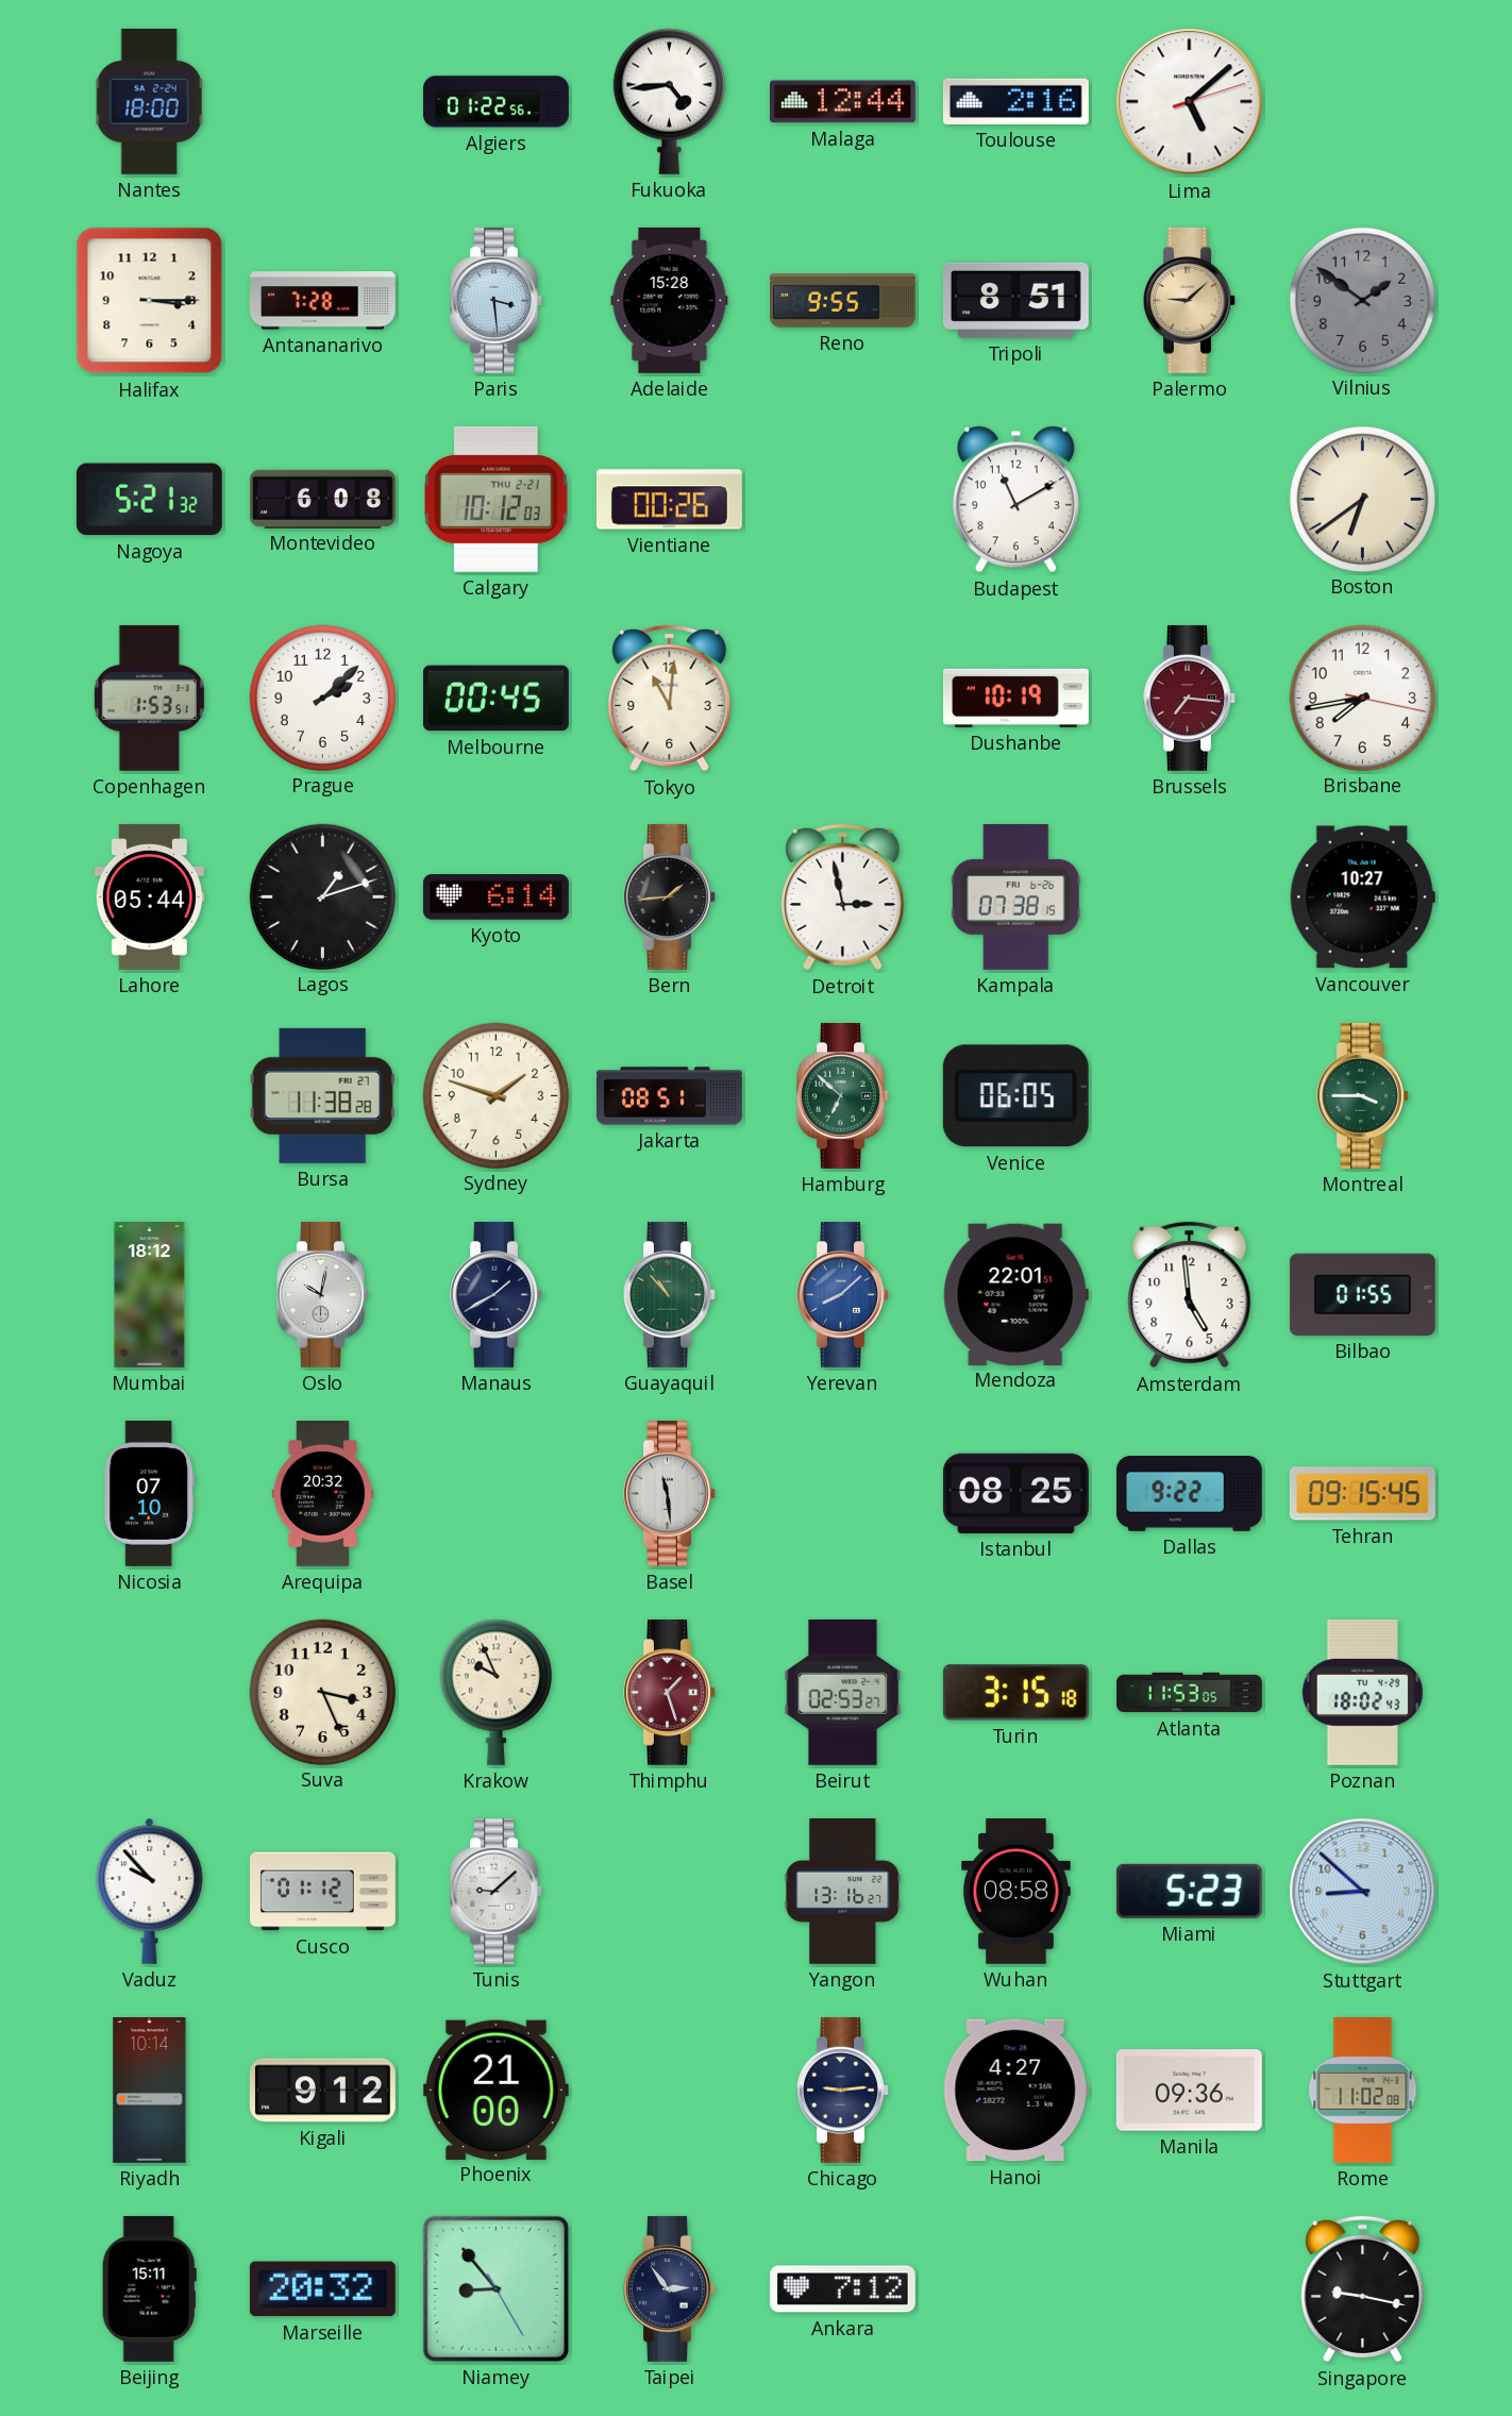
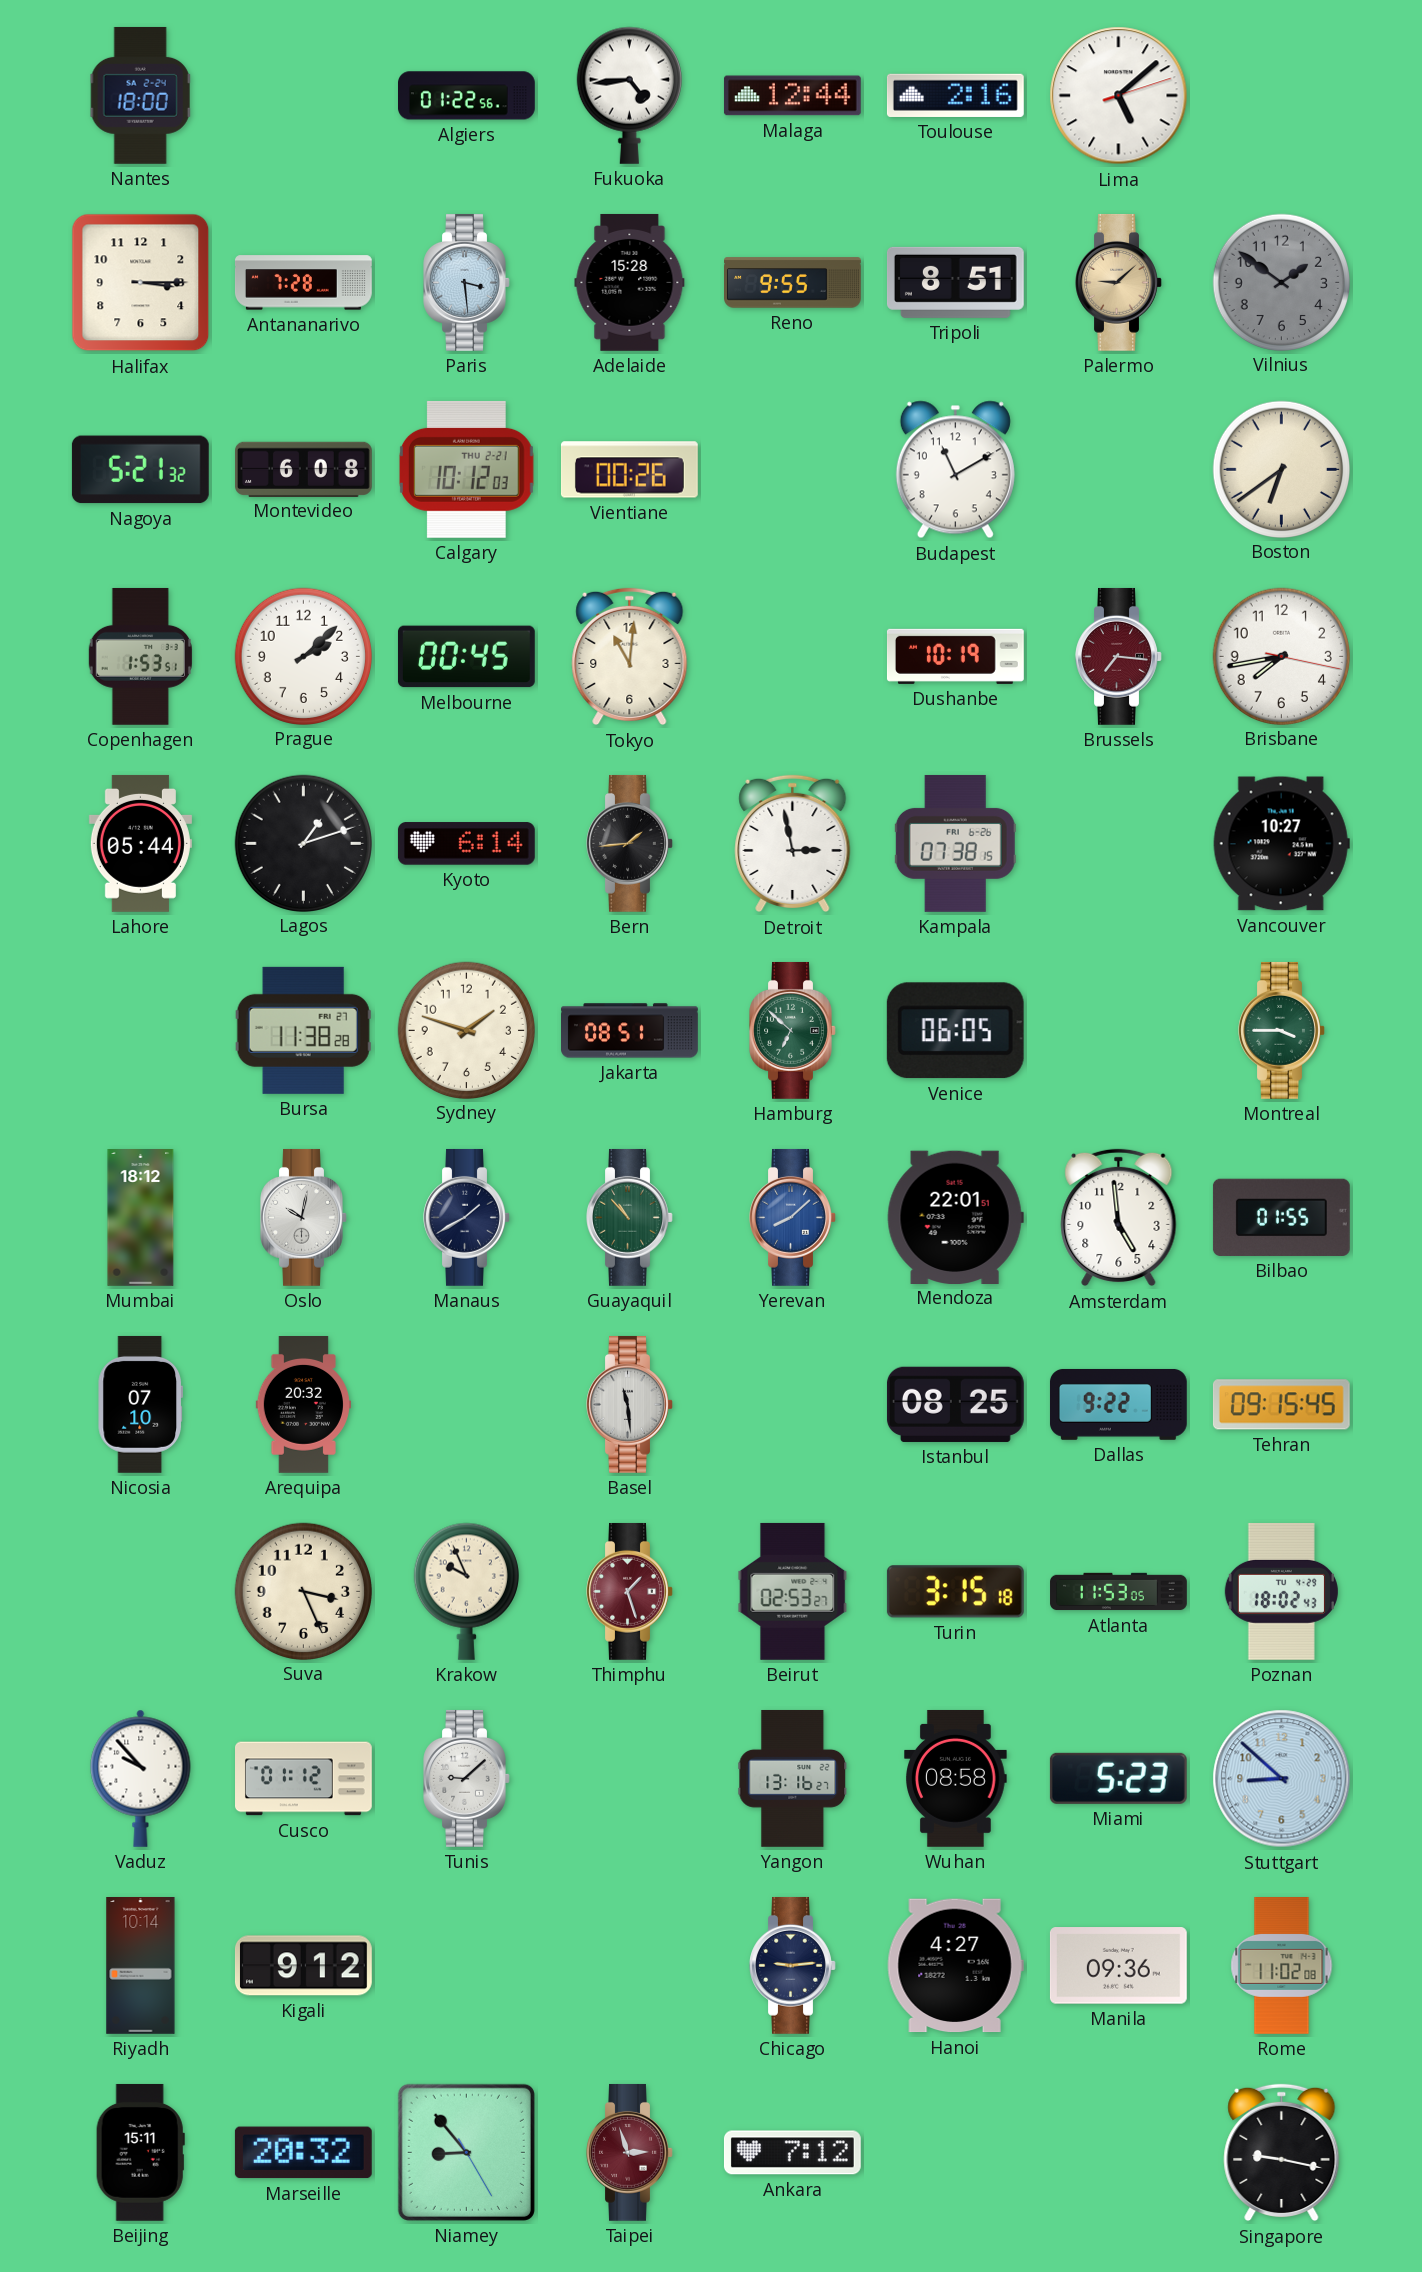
Phoenix: 21:00 -> none (495, 2090)
Taipei: 2:54 -> 2:57 (630, 2152)
Taipei dial: navy -> burgundy (630, 2152)
